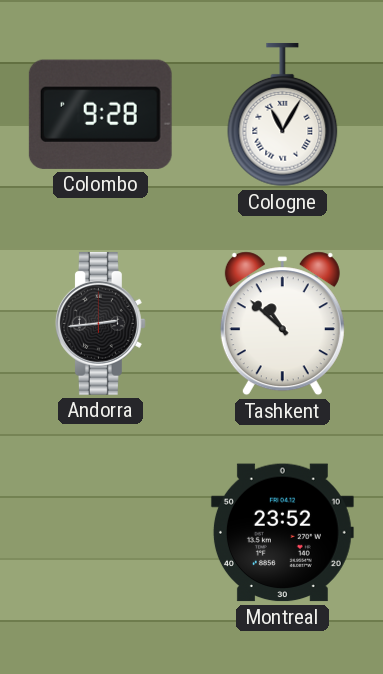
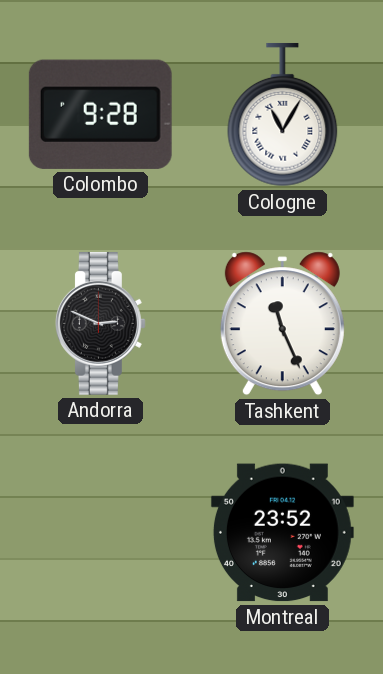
Andorra: 2:44 -> 2:49 (100, 323)
Tashkent: 10:52 -> 11:26 (282, 324)
